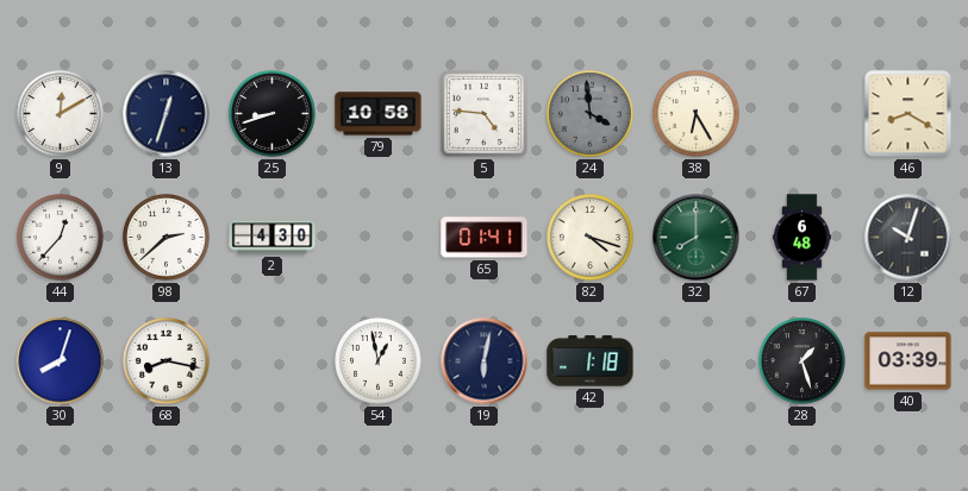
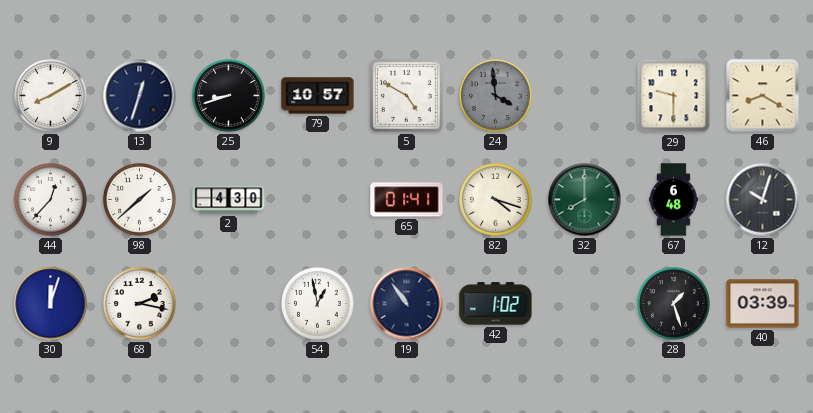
9: 12:10 -> 8:10 (51, 96)
79: 10:58 -> 10:57 (318, 96)
5: 4:46 -> 4:50 (406, 95)
38: 6:25 -> none (697, 114)
29: none -> 9:30 (674, 96)
98: 2:38 -> 1:38 (140, 200)
30: 8:03 -> 12:03 (51, 304)
68: 8:17 -> 2:17 (140, 304)
19: 6:02 -> 10:54 (407, 304)
42: 1:18 -> 1:02 (496, 304)
